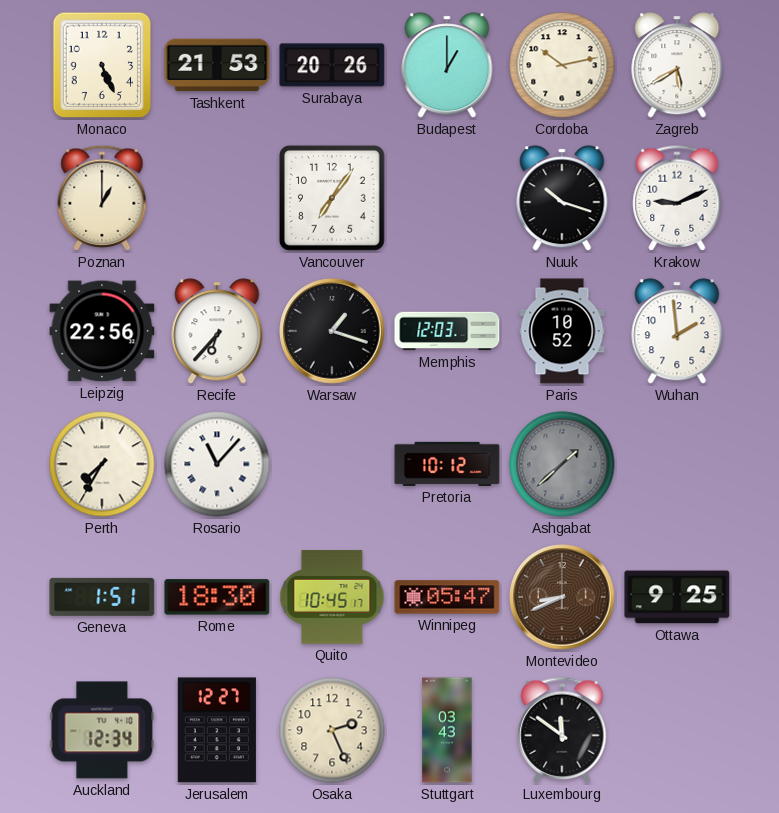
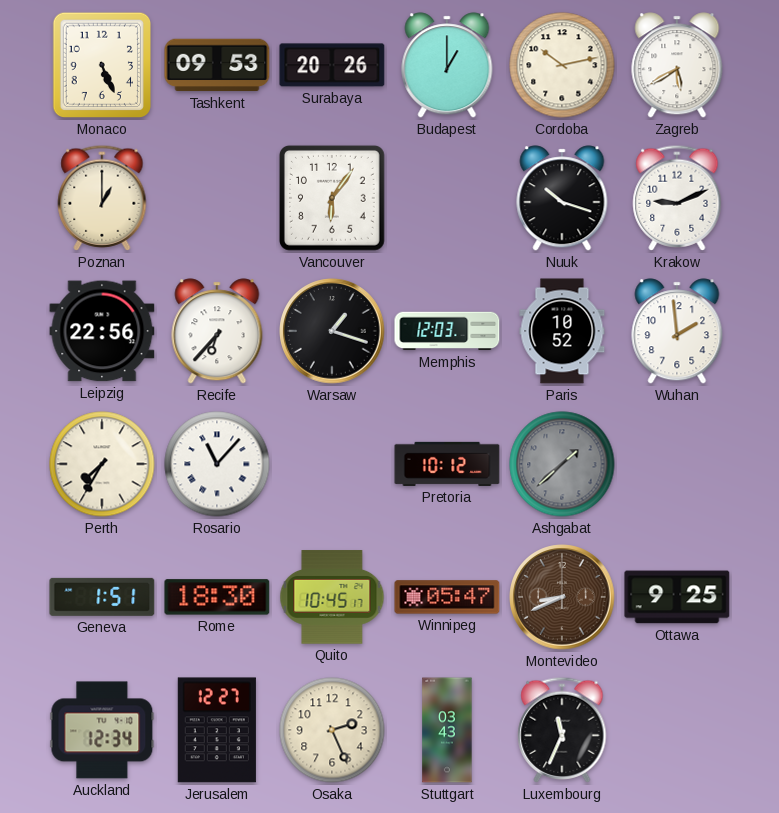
Tashkent: 21:53 -> 09:53 (217, 65)
Vancouver: 7:06 -> 6:06 (332, 198)
Luxembourg: 11:51 -> 11:34 (562, 730)
